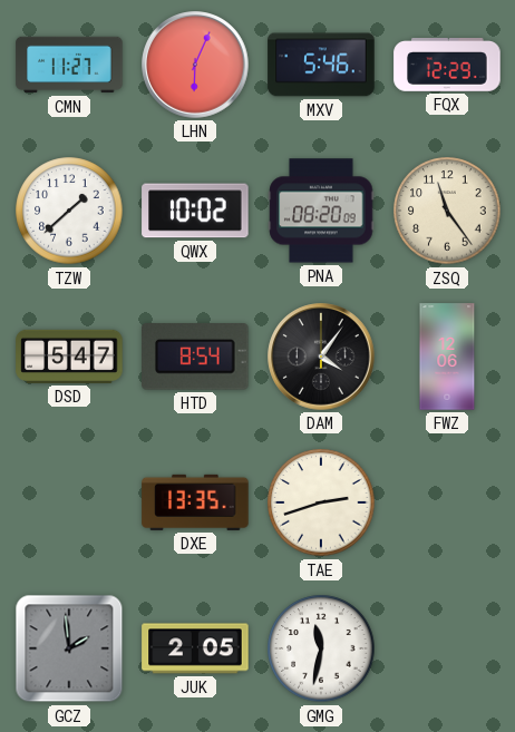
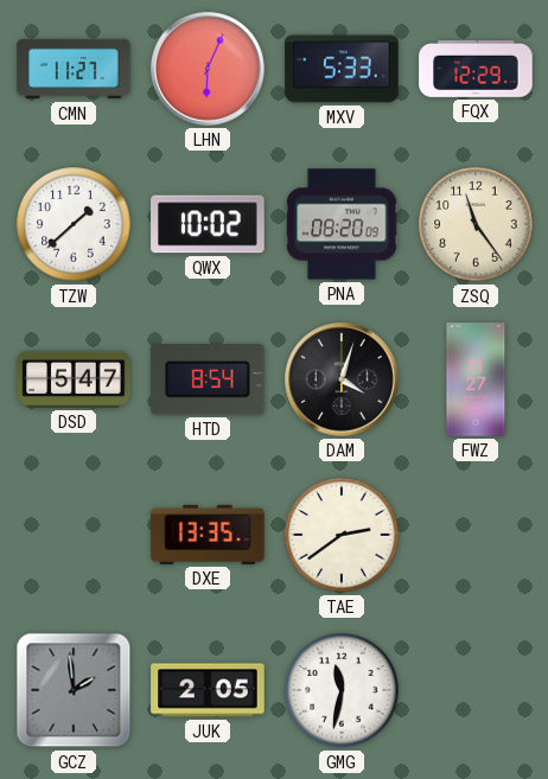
MXV: 5:46 -> 5:33 (342, 69)
DAM: 4:06 -> 4:03 (342, 379)
FWZ: 12:06 -> 11:27 (476, 379)
TAE: 2:42 -> 2:39 (342, 535)
